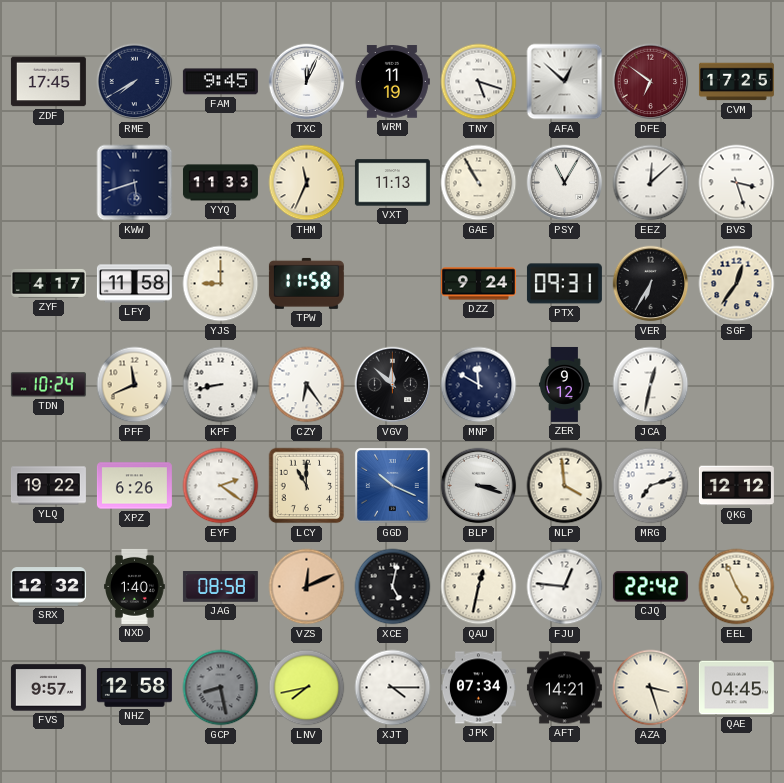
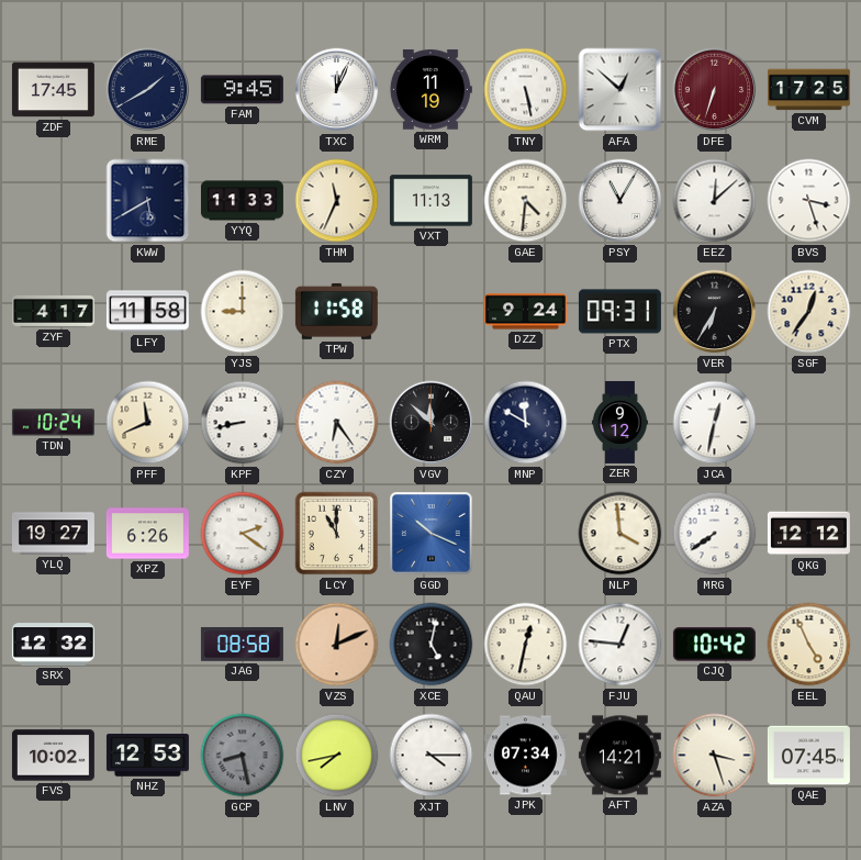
RME: 7:40 -> 1:40 (148, 90)
TNY: 5:18 -> 5:28 (526, 90)
DFE: 6:51 -> 6:33 (715, 90)
KWW: 5:42 -> 5:40 (148, 201)
GAE: 10:55 -> 4:31 (526, 201)
YLQ: 19:22 -> 19:27 (53, 534)
BLP: 3:18 -> none (479, 486)
MRG: 7:12 -> 7:39 (715, 534)
NXD: 1:40 -> none (135, 586)
CJQ: 22:42 -> 10:42 (714, 645)
FVS: 9:57 -> 10:02 (53, 756)
NHZ: 12:58 -> 12:53 (147, 756)
QAE: 04:45 -> 07:45 (808, 756)
